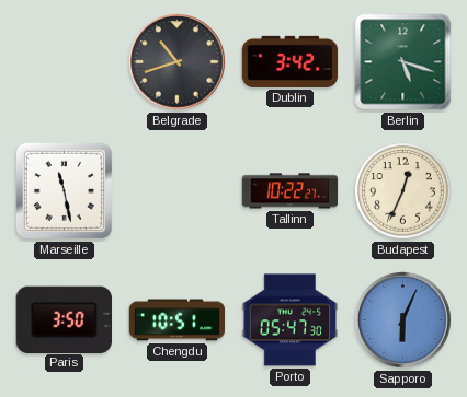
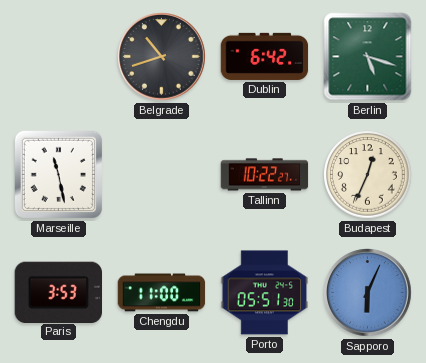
Dublin: 3:42 -> 6:42 (265, 56)
Paris: 3:50 -> 3:53 (58, 292)
Chengdu: 10:51 -> 11:00 (162, 293)
Porto: 05:47 -> 05:51 (265, 293)
